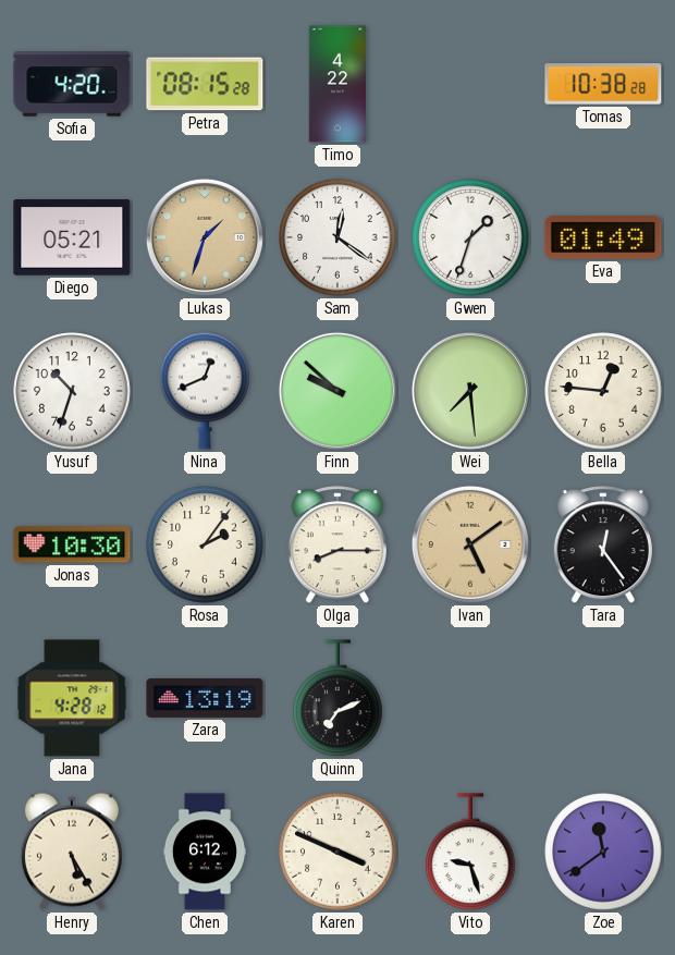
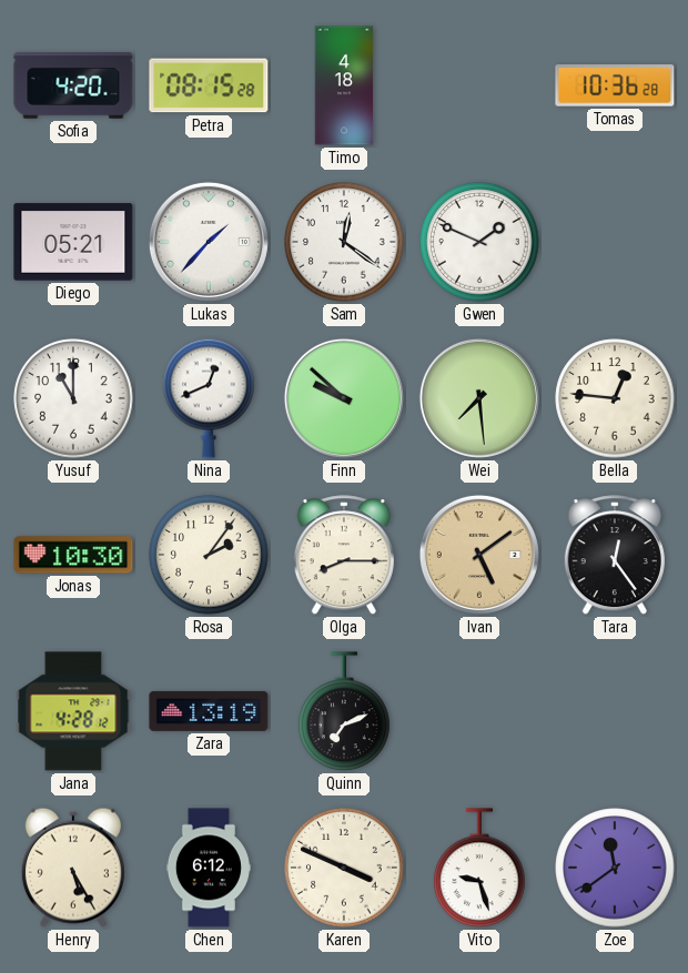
Timo: 4:22 -> 4:18 (344, 85)
Tomas: 10:38 -> 10:36 (615, 85)
Lukas: 1:33 -> 1:37 (209, 242)
Lukas dial: champagne -> white (209, 242)
Gwen: 1:33 -> 1:49 (479, 242)
Eva: 01:49 -> none (603, 237)
Yusuf: 10:33 -> 11:00 (73, 398)
